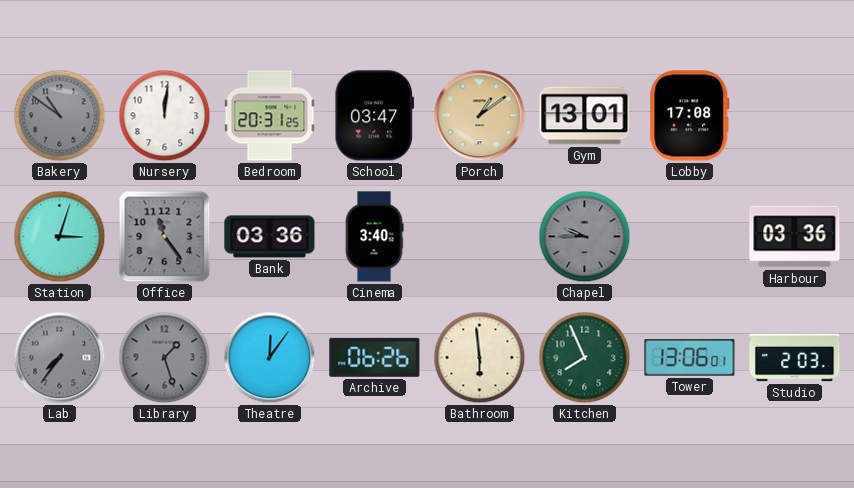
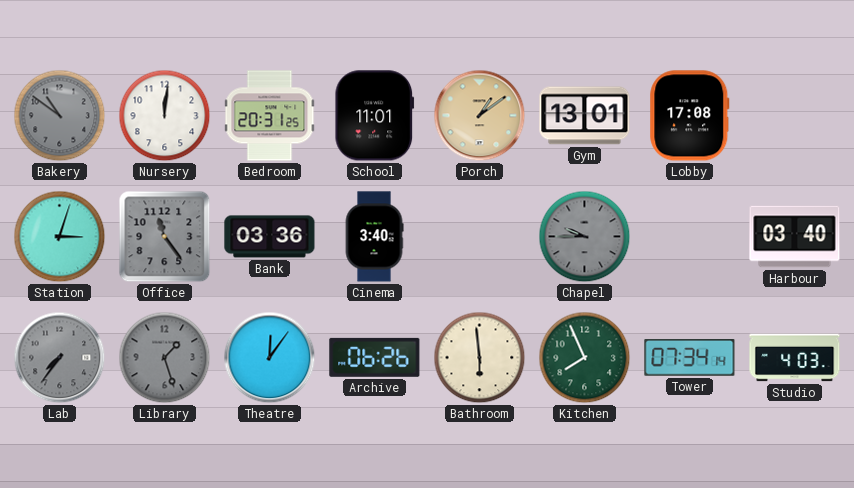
School: 03:47 -> 11:01 (375, 116)
Harbour: 03:36 -> 03:40 (795, 237)
Tower: 13:06 -> 07:34 (690, 358)
Studio: 2:03 -> 4:03 (795, 358)
